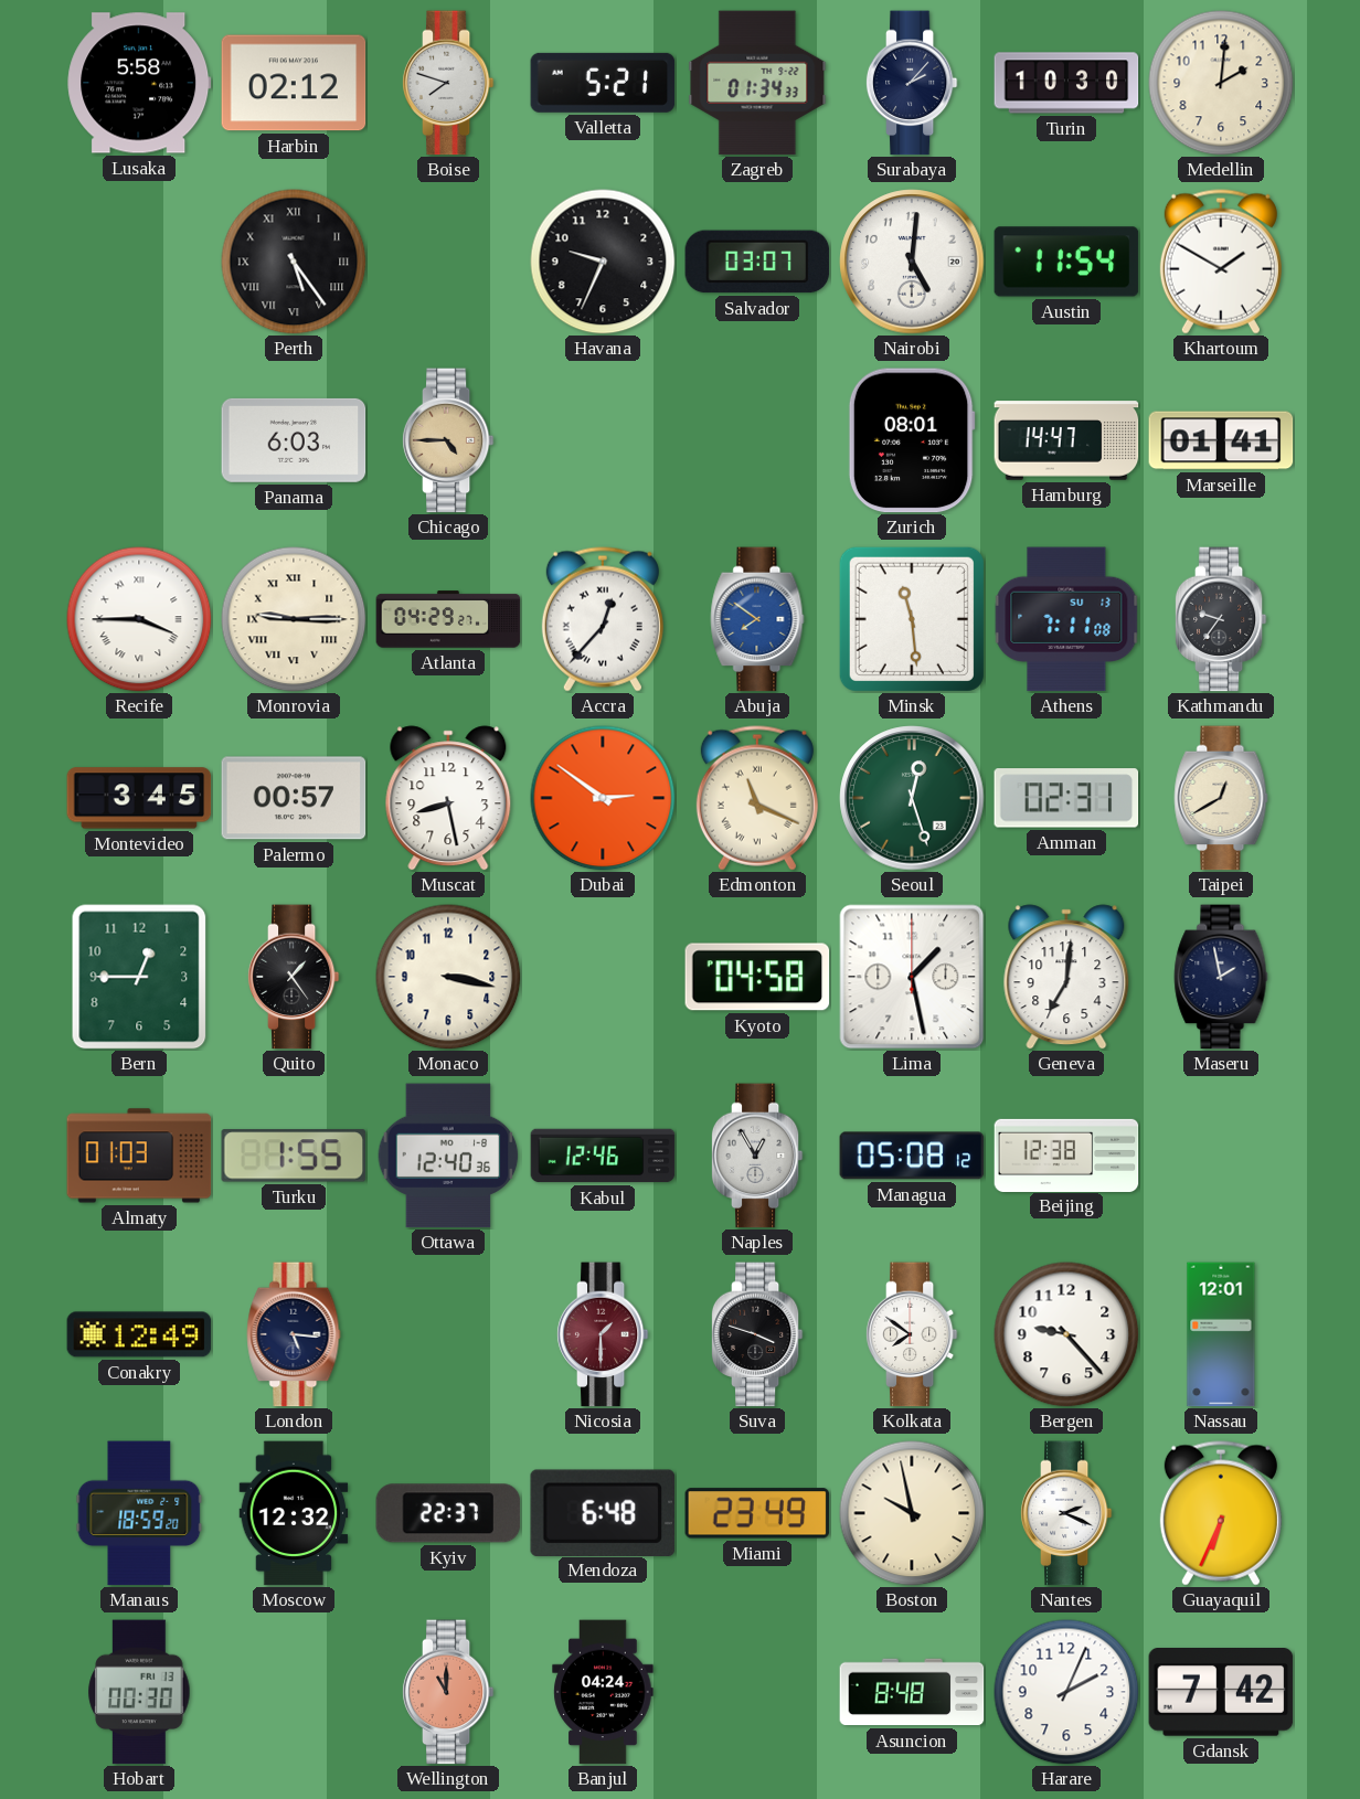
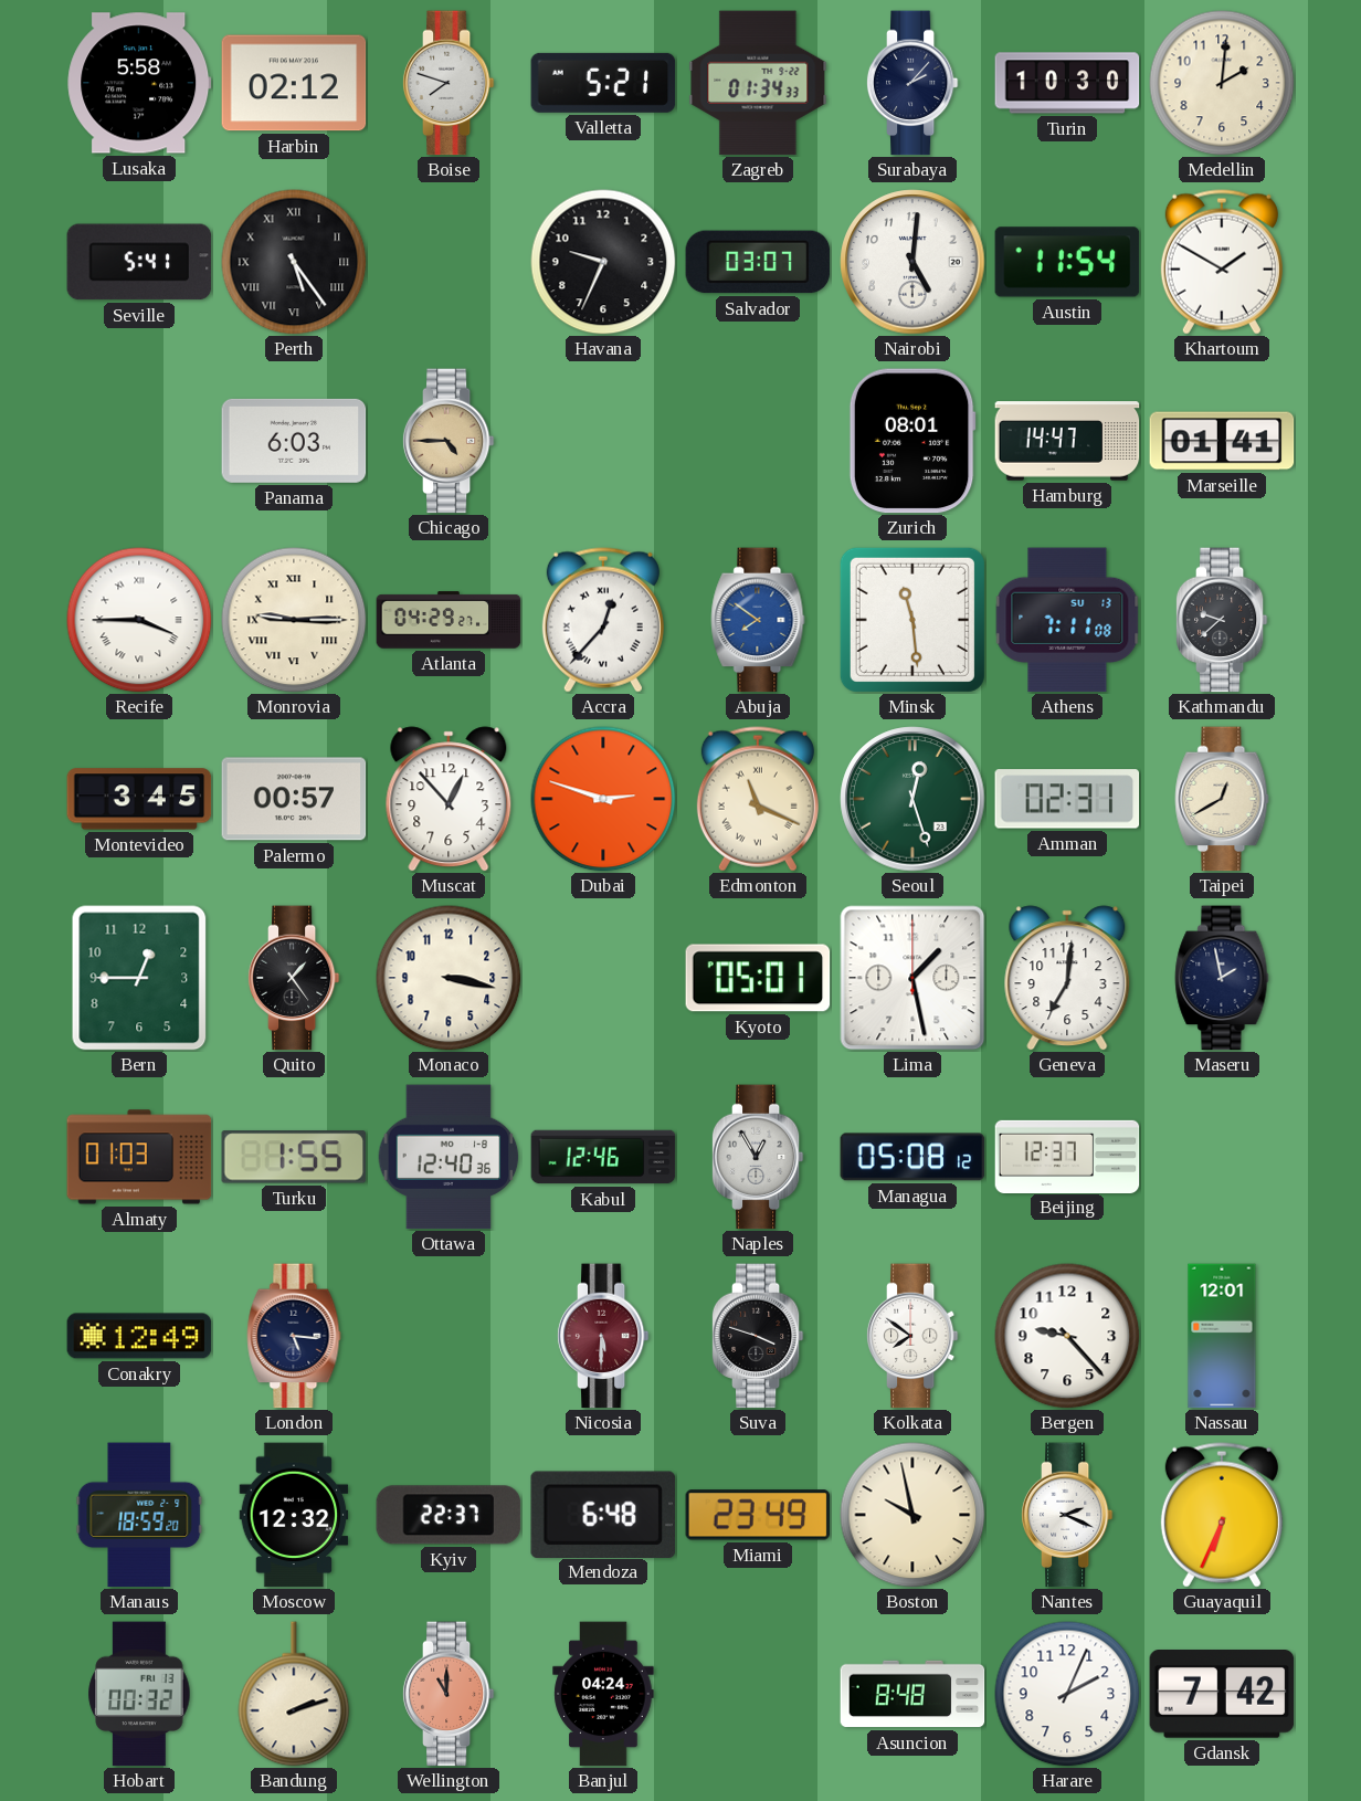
Seville: none -> 5:41 (139, 262)
Kathmandu: 9:36 -> 9:38 (1222, 620)
Muscat: 8:28 -> 12:53 (449, 799)
Dubai: 2:51 -> 2:48 (603, 799)
Kyoto: 04:58 -> 05:01 (758, 978)
Beijing: 12:38 -> 12:37 (1067, 1156)
Nicosia: 1:30 -> 5:30 (603, 1336)
Hobart: 00:30 -> 00:32 (139, 1694)
Bandung: none -> 2:12 (294, 1694)
